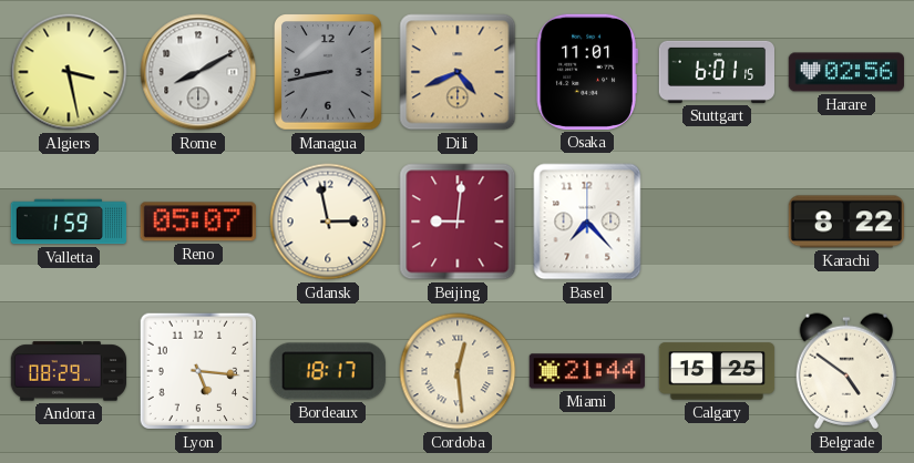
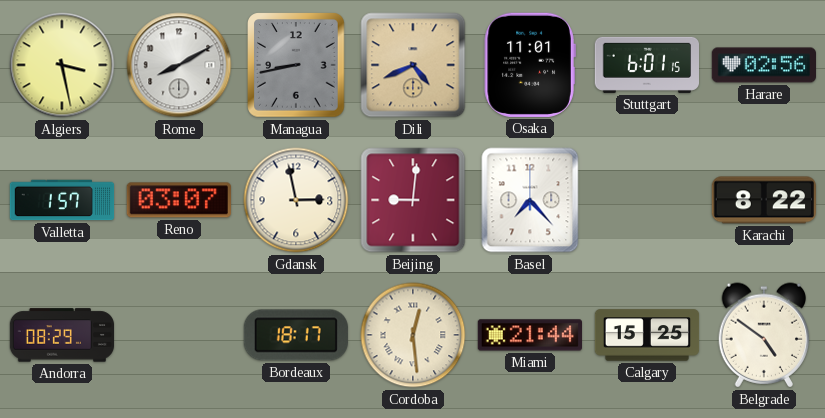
Valletta: 1:59 -> 1:57 (62, 200)
Reno: 05:07 -> 03:07 (179, 200)
Lyon: 5:16 -> none (198, 371)
